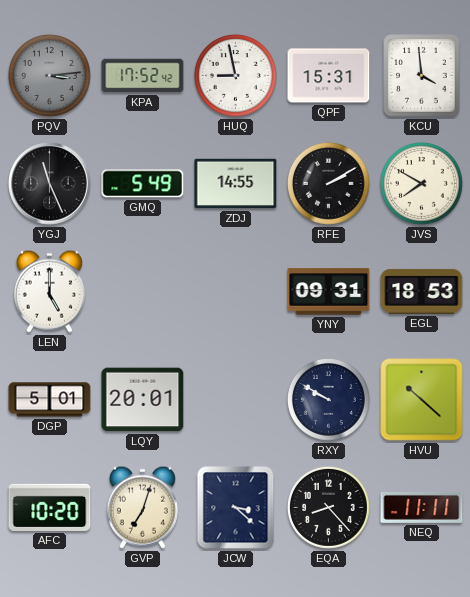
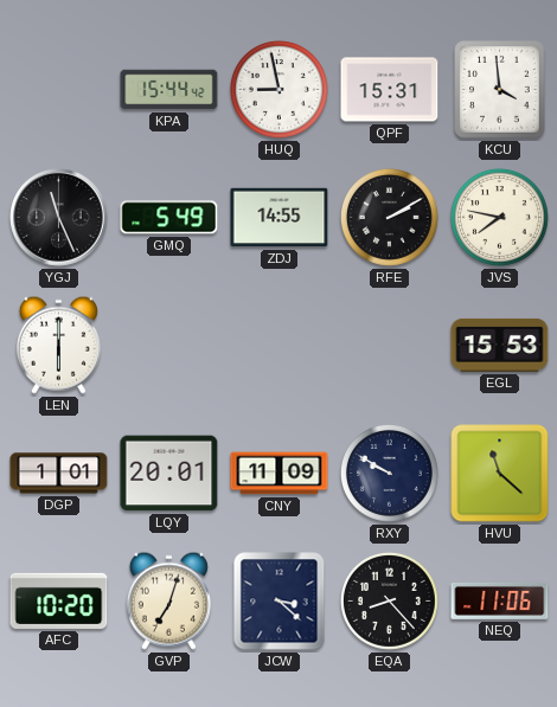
PQV: 3:14 -> none (49, 75)
KPA: 17:52 -> 15:44 (169, 90)
JVS: 7:50 -> 7:47 (499, 217)
LEN: 5:00 -> 6:00 (58, 345)
YNY: 09:31 -> none (329, 292)
EGL: 18:53 -> 15:53 (500, 345)
DGP: 5:01 -> 1:01 (59, 474)
CNY: none -> 11:09 (280, 474)
HVU: 10:22 -> 11:22 (500, 474)
NEQ: 11:11 -> 11:06 (500, 600)
